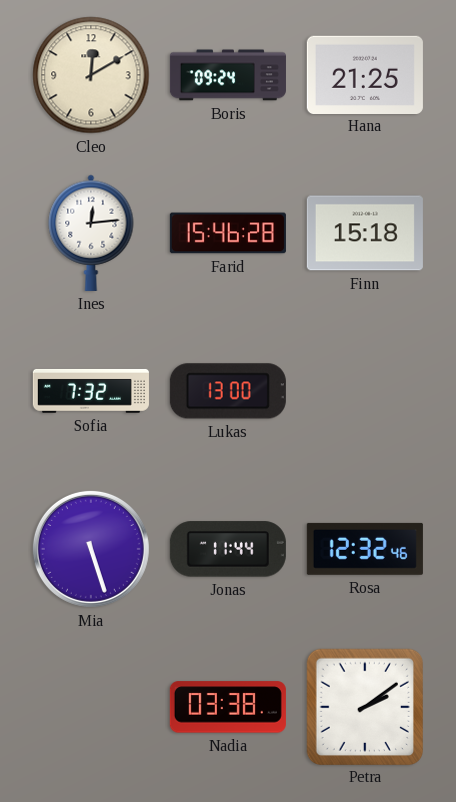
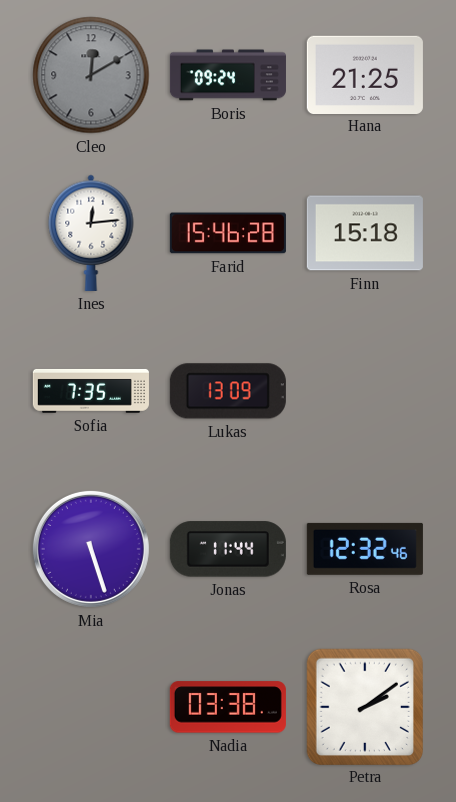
Cleo dial: cream -> grey (91, 75)
Sofia: 7:32 -> 7:35 (91, 391)
Lukas: 13:00 -> 13:09 (228, 391)
